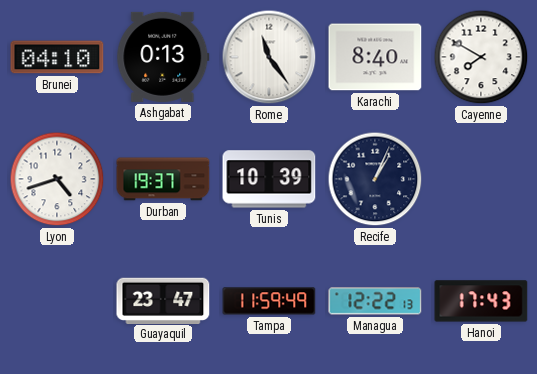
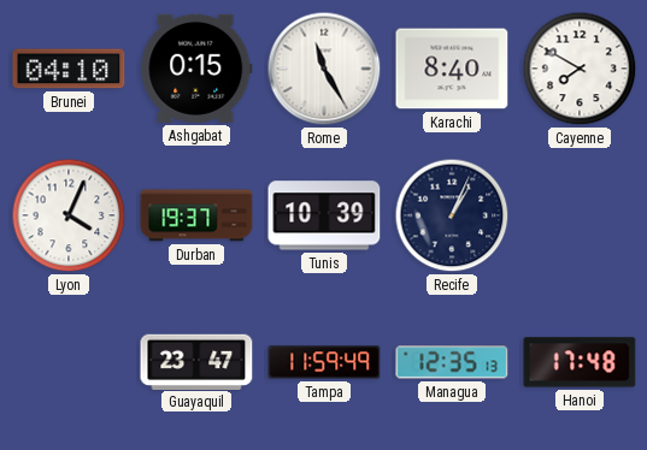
Ashgabat: 0:13 -> 0:15 (196, 69)
Rome: 11:24 -> 11:25 (324, 69)
Lyon: 4:42 -> 4:04 (69, 215)
Managua: 12:22 -> 12:35 (452, 362)
Hanoi: 17:43 -> 17:48 (580, 362)
